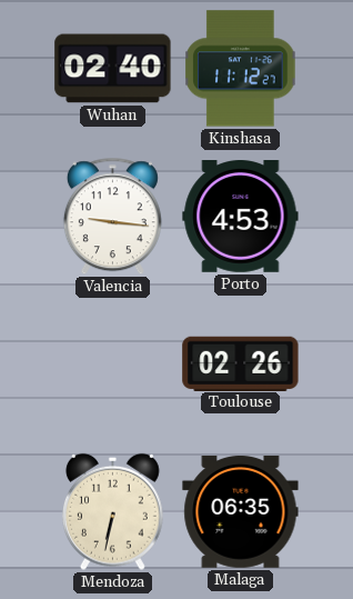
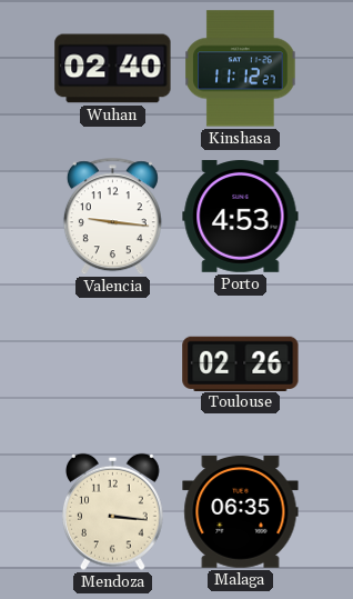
Mendoza: 6:32 -> 3:16 (112, 511)
